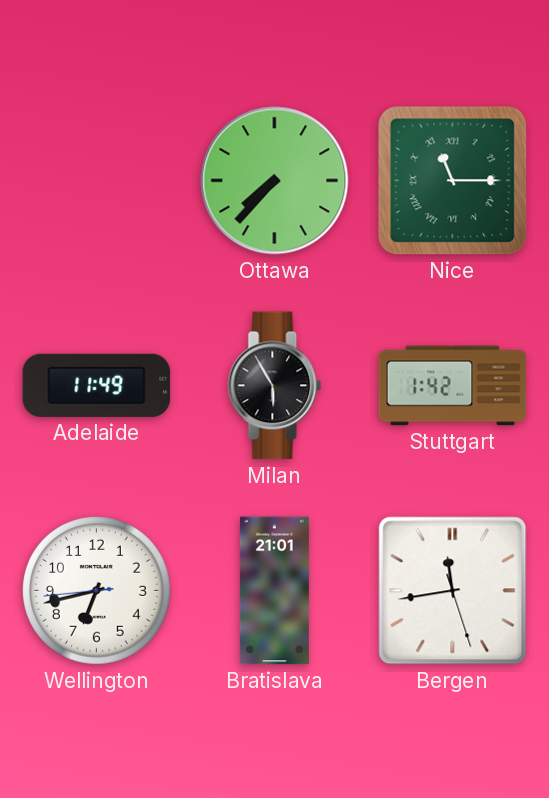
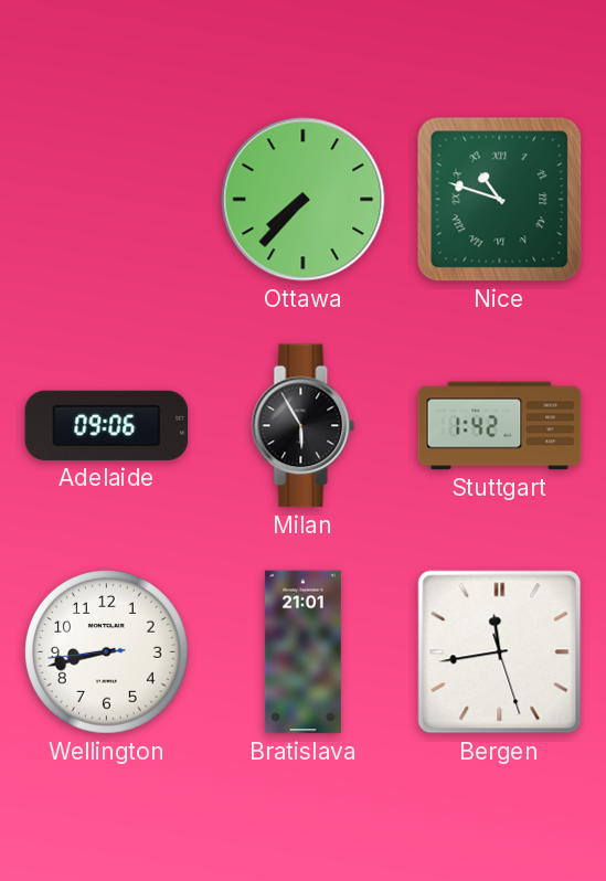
Nice: 11:15 -> 10:48 (500, 200)
Adelaide: 11:49 -> 09:06 (107, 425)
Wellington: 6:42 -> 8:42 (107, 652)
